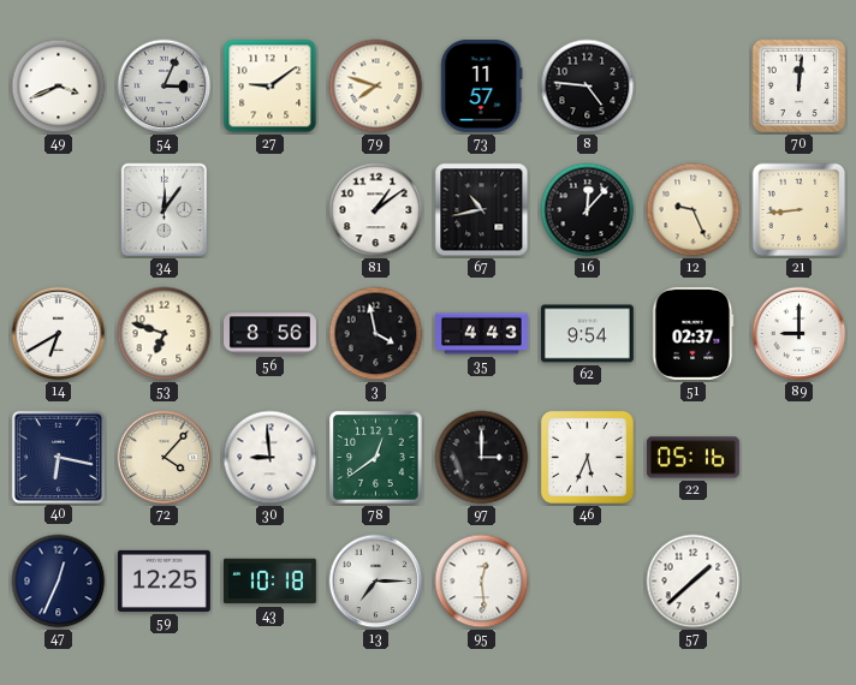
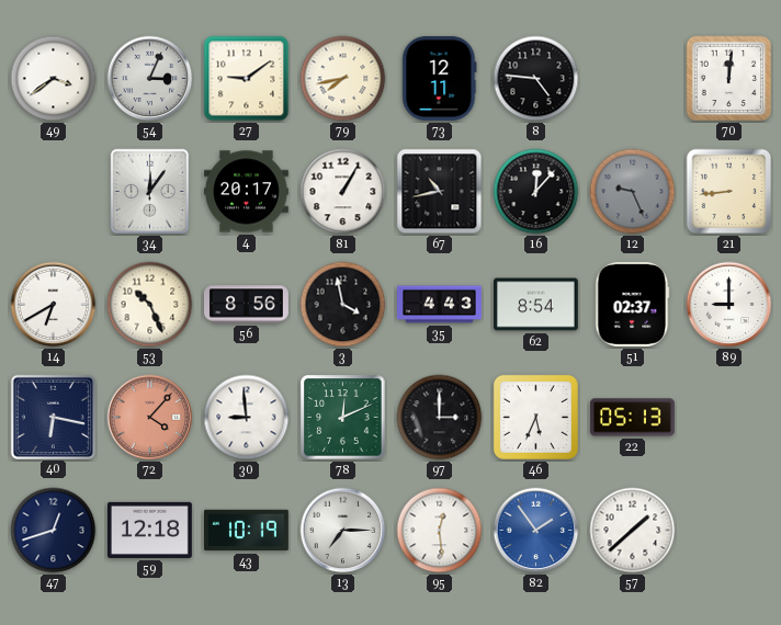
49: 3:41 -> 3:39 (54, 79)
79: 7:48 -> 7:43 (343, 79)
73: 11:57 -> 12:11 (440, 78)
4: none -> 20:17 (246, 192)
81: 1:09 -> 1:05 (343, 192)
12 dial: cream -> grey (633, 192)
53: 6:48 -> 10:26 (150, 305)
62: 9:54 -> 8:54 (535, 305)
72 dial: cream -> salmon (150, 418)
78: 12:39 -> 12:11 (343, 418)
22: 05:16 -> 05:13 (632, 418)
47: 12:34 -> 12:42 (54, 531)
59: 12:25 -> 12:18 (149, 530)
43: 10:18 -> 10:19 (246, 531)
82: none -> 1:54 (536, 531)
